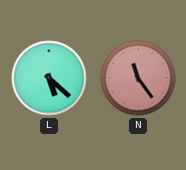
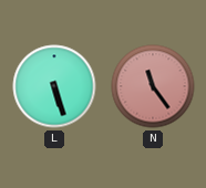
L: 5:22 -> 5:27 (54, 86)
